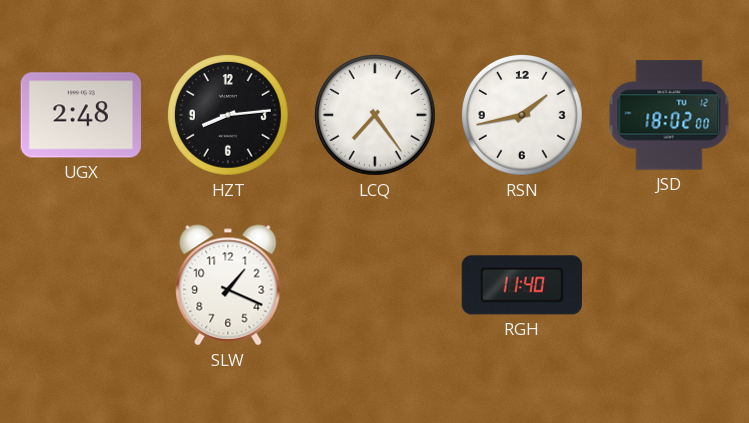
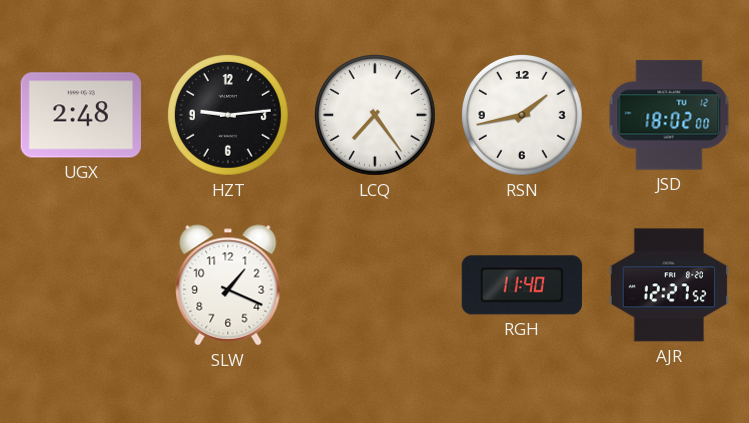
HZT: 8:14 -> 9:14 (229, 116)
AJR: none -> 12:27 (668, 285)
